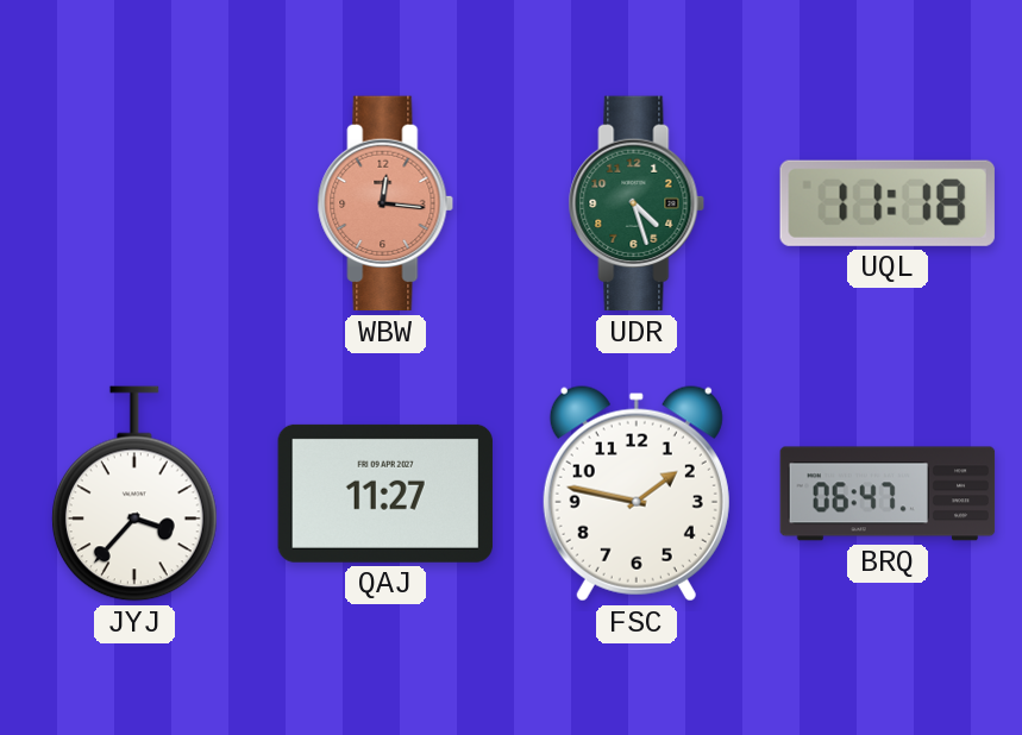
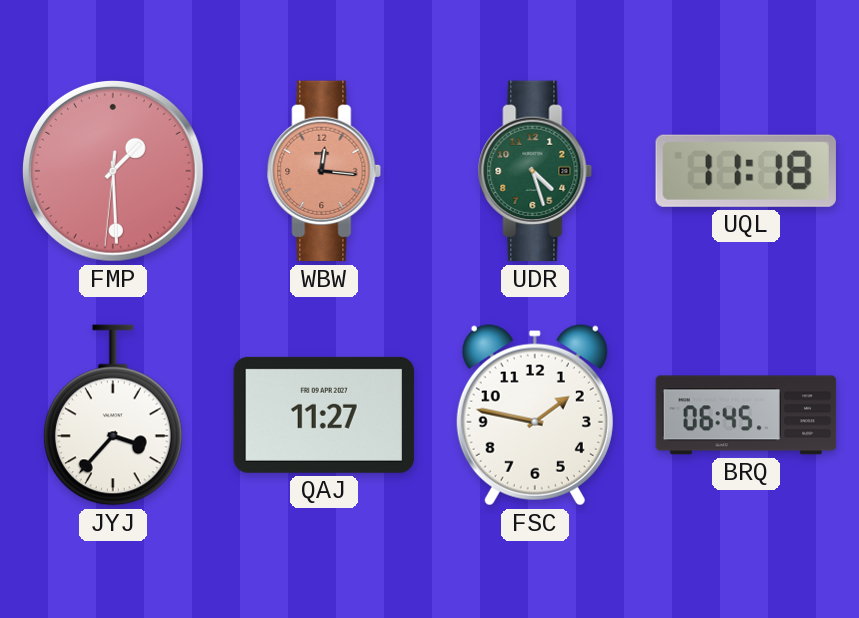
FMP: none -> 1:29 (113, 171)
BRQ: 06:47 -> 06:45 (746, 415)
